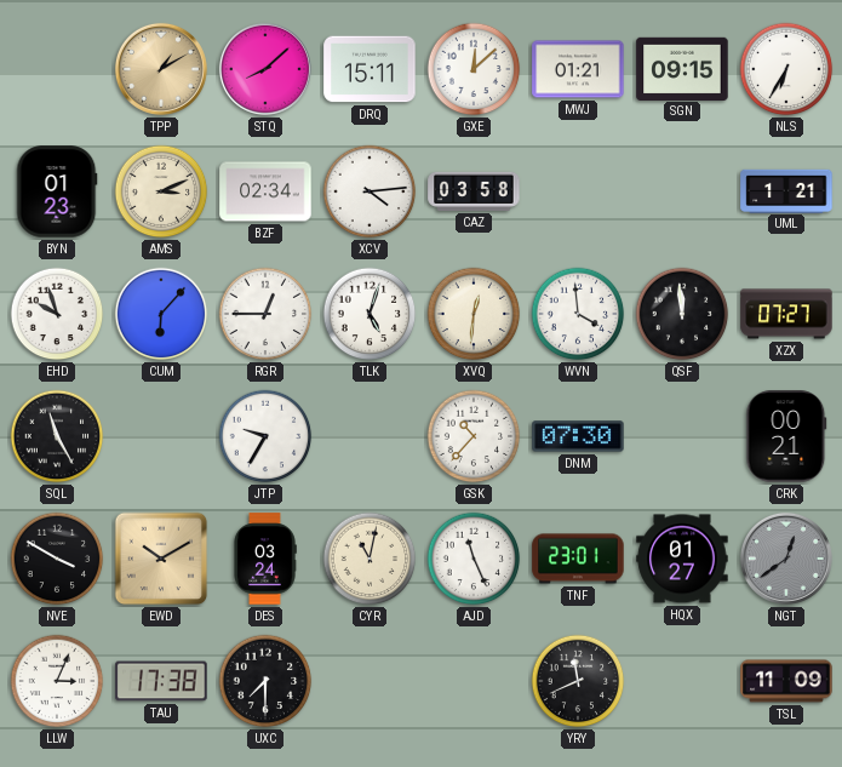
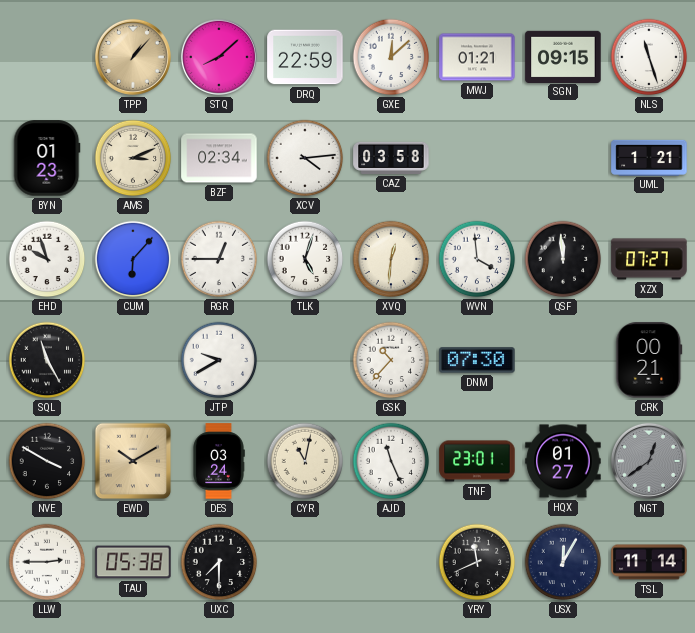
TPP: 1:10 -> 1:07 (133, 57)
DRQ: 15:11 -> 22:59 (305, 57)
NLS: 6:35 -> 11:27 (649, 57)
JTP: 9:35 -> 9:40 (219, 360)
LLW: 3:04 -> 2:45 (47, 562)
TAU: 17:38 -> 05:38 (133, 562)
USX: none -> 12:05 (563, 562)
TSL: 11:09 -> 11:14 (649, 562)
